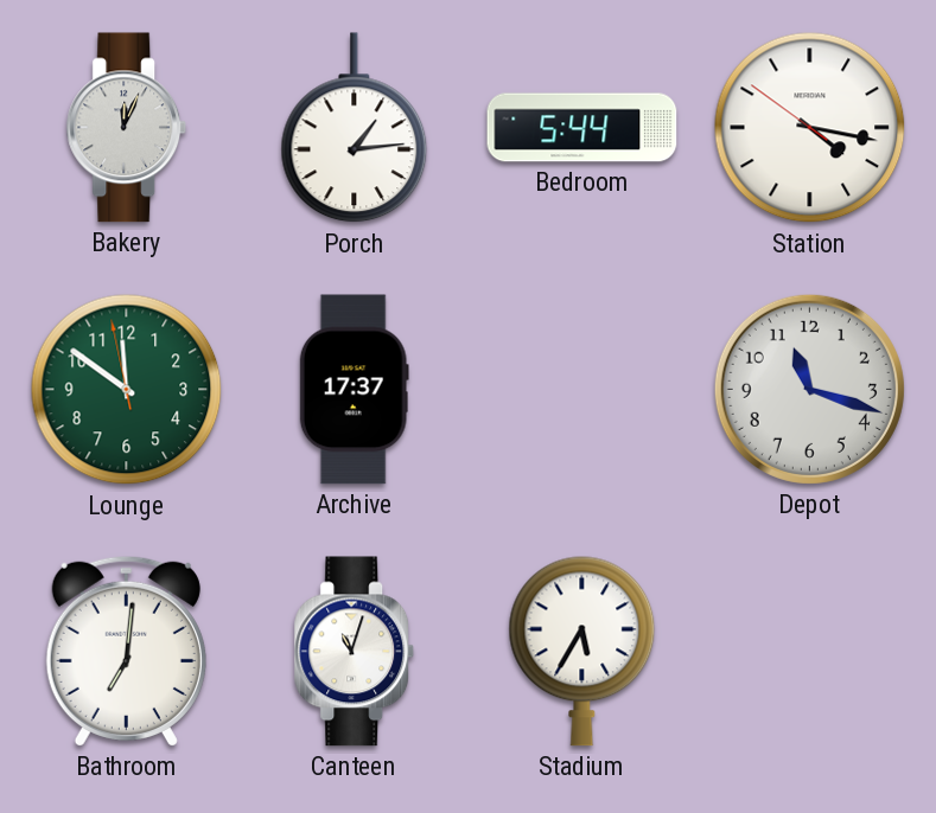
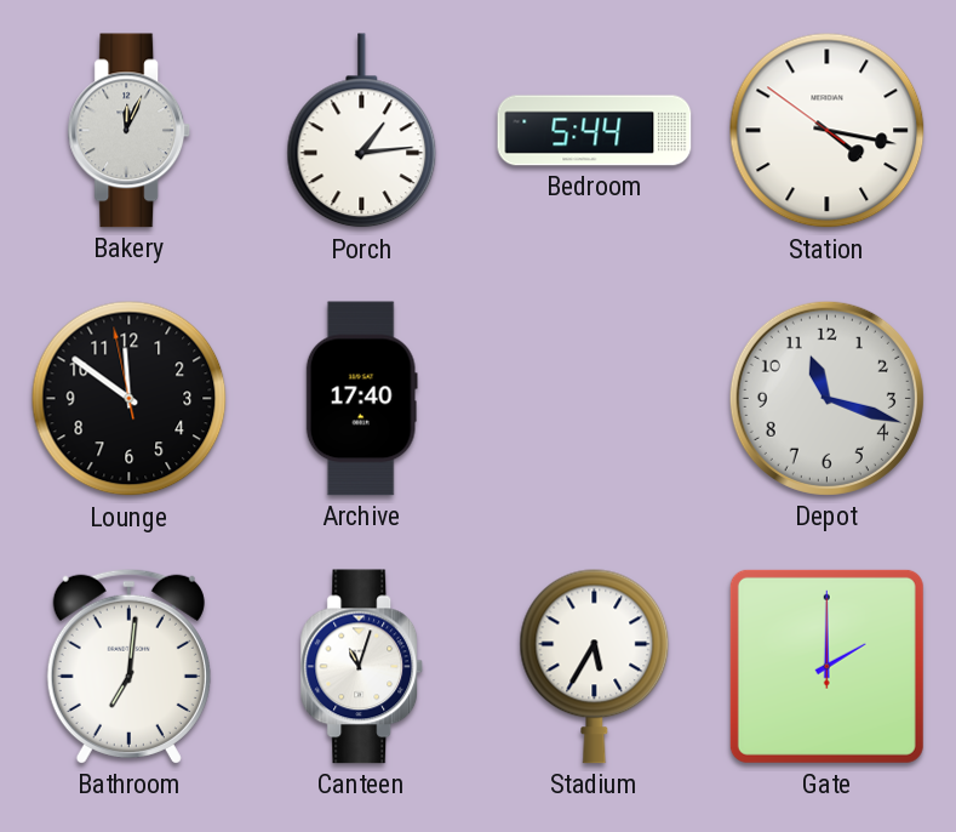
Lounge dial: green -> black (130, 399)
Archive: 17:37 -> 17:40 (361, 399)
Gate: none -> 2:00 (826, 666)
